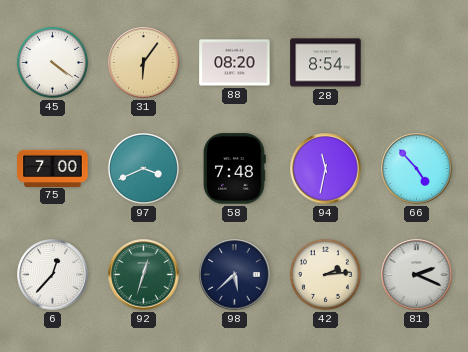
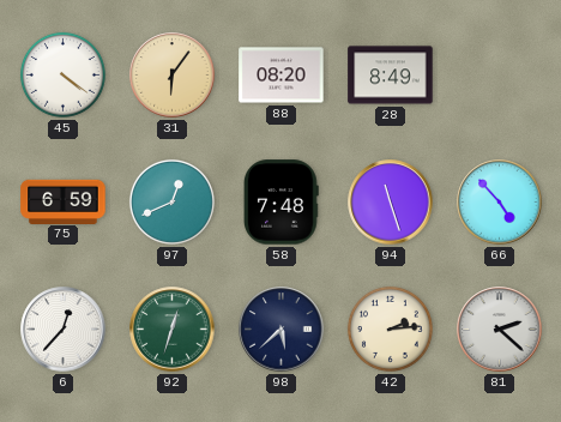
28: 8:54 -> 8:49 (391, 76)
75: 7:00 -> 6:59 (64, 201)
97: 3:41 -> 12:41 (171, 201)
94: 11:32 -> 11:27 (391, 203)
81: 2:19 -> 2:22 (500, 330)
